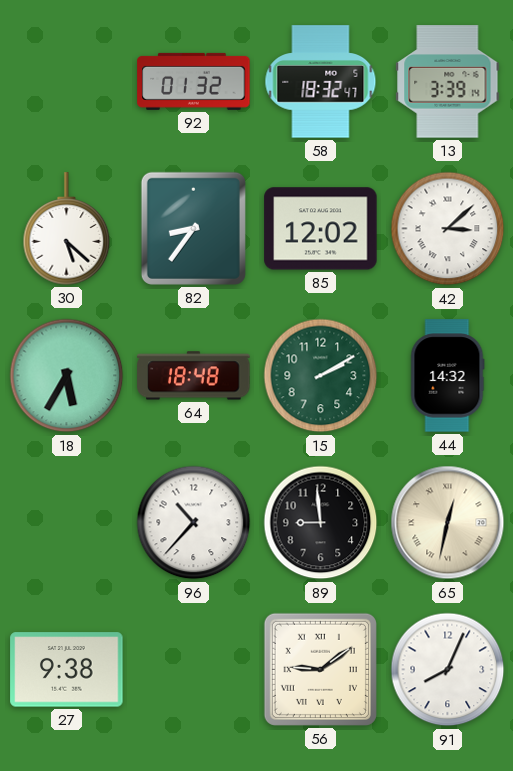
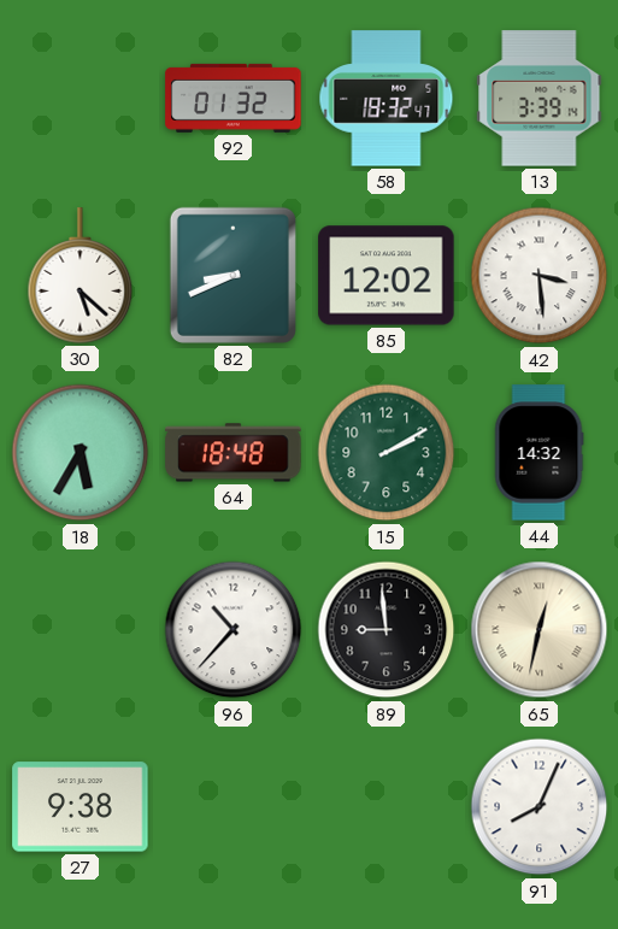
82: 8:36 -> 8:41 (233, 275)
42: 3:08 -> 3:29 (540, 276)
56: 9:09 -> none (320, 669)
